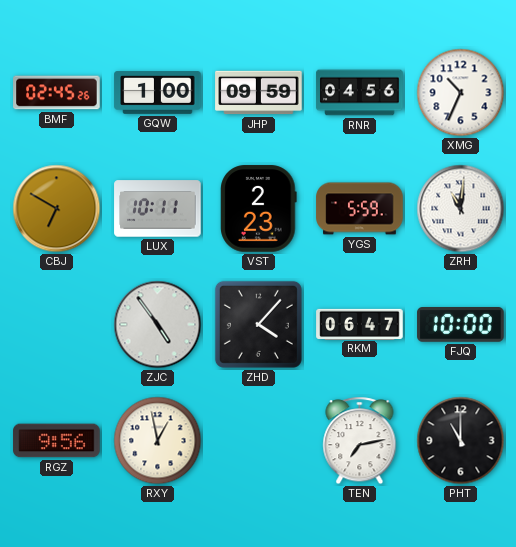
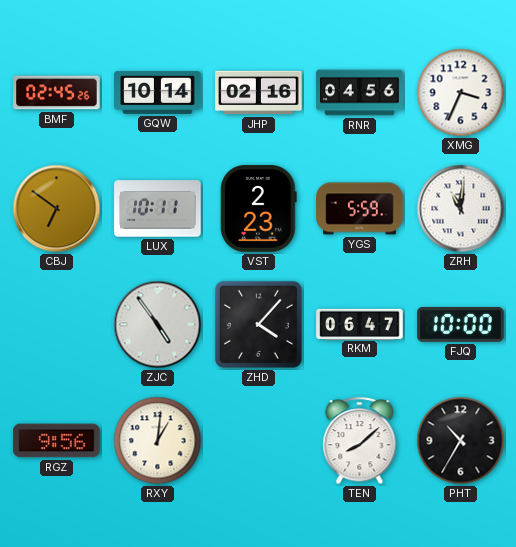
GQW: 1:00 -> 10:14 (158, 93)
JHP: 09:59 -> 02:16 (259, 93)
XMG: 10:34 -> 3:34 (461, 93)
CBJ: 6:50 -> 6:51 (57, 209)
RXY: 12:58 -> 1:01 (158, 441)
TEN: 7:13 -> 8:08 (360, 441)
PHT: 11:00 -> 10:35 (461, 441)
